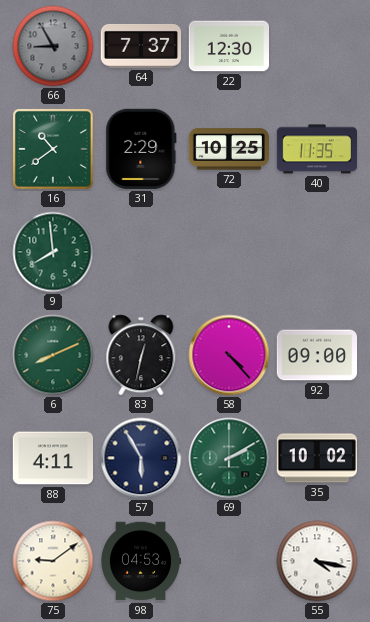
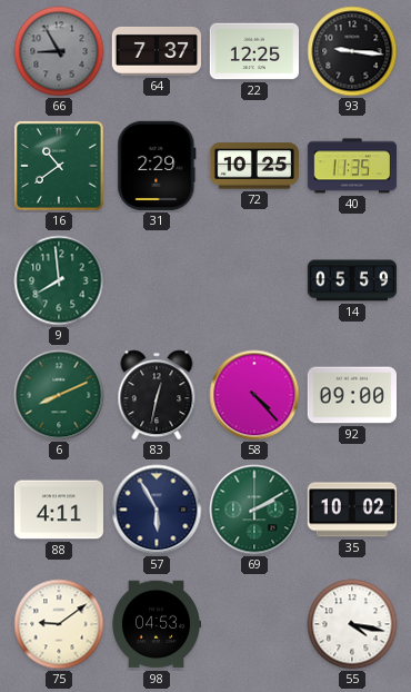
22: 12:30 -> 12:25 (253, 51)
93: none -> 9:16 (352, 51)
14: none -> 05:59 (352, 280)
